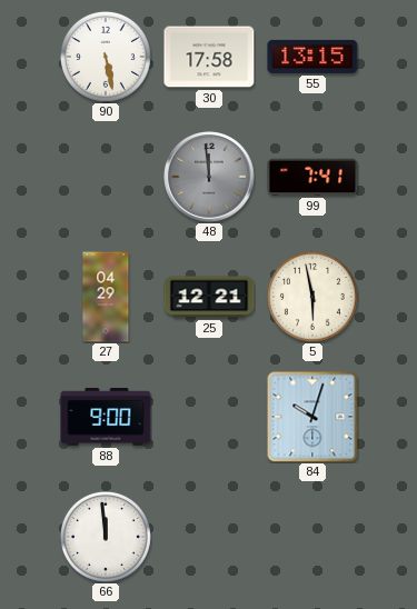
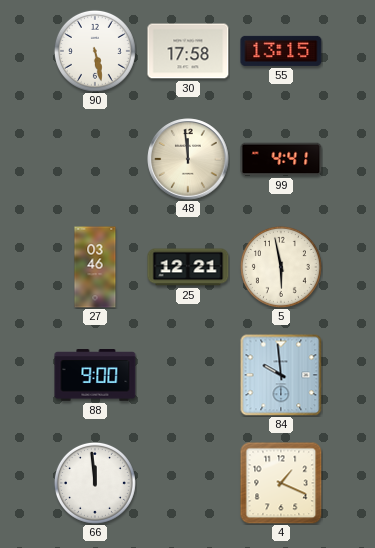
48 dial: grey -> cream (188, 159)
99: 7:41 -> 4:41 (281, 159)
27: 04:29 -> 03:46 (95, 267)
84: 10:03 -> 9:59 (281, 375)
4: none -> 1:19 (281, 483)
